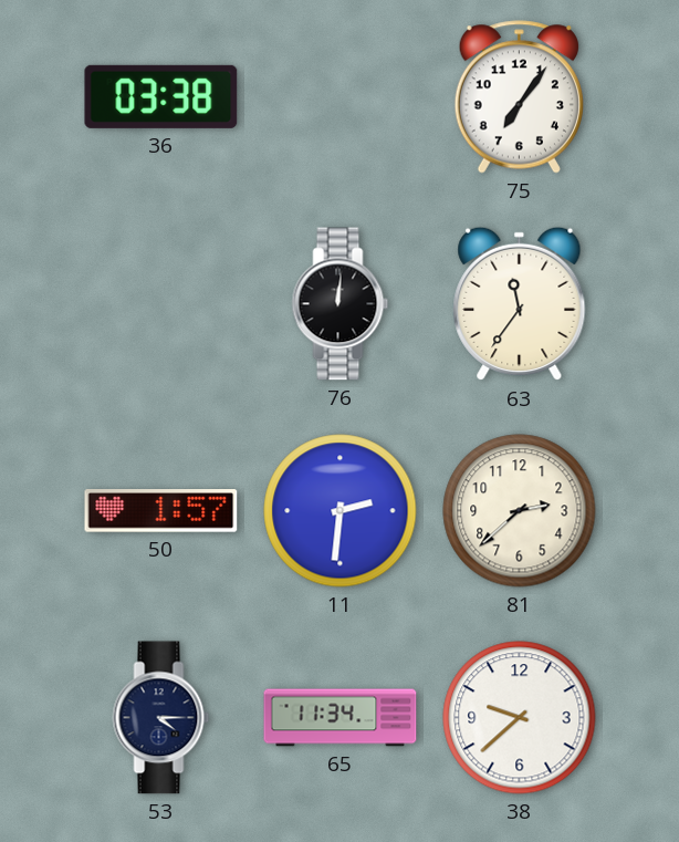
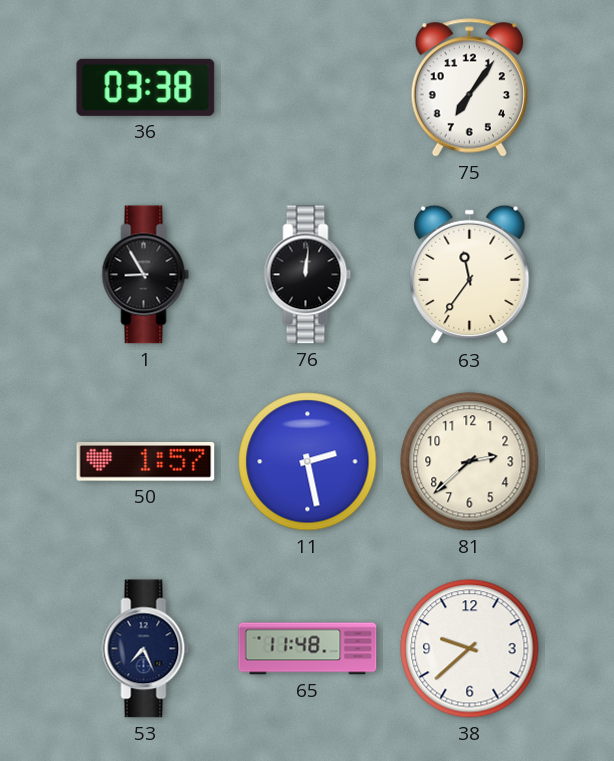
1: none -> 8:55 (146, 275)
11: 2:31 -> 2:28 (308, 462)
53: 4:15 -> 7:26 (146, 649)
65: 11:34 -> 11:48 (308, 649)
